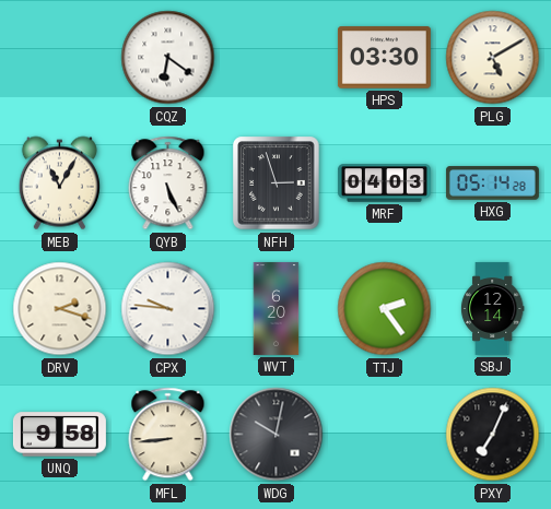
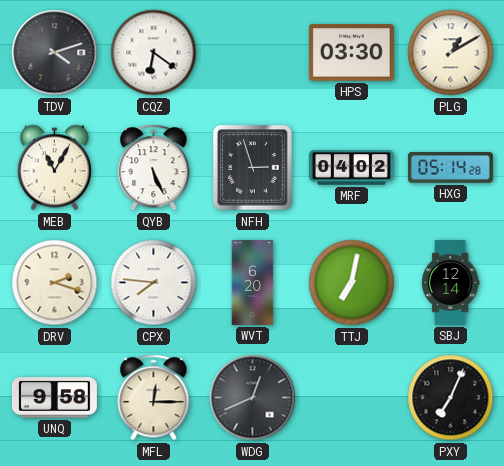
TDV: none -> 4:12 (55, 53)
PLG: 5:10 -> 1:10 (451, 53)
MRF: 04:03 -> 04:02 (351, 168)
CPX: 9:46 -> 7:46 (154, 283)
TTJ: 2:24 -> 7:02 (352, 283)
MFL: 8:44 -> 12:15 (154, 398)
WDG: 10:02 -> 12:41 (253, 398)
